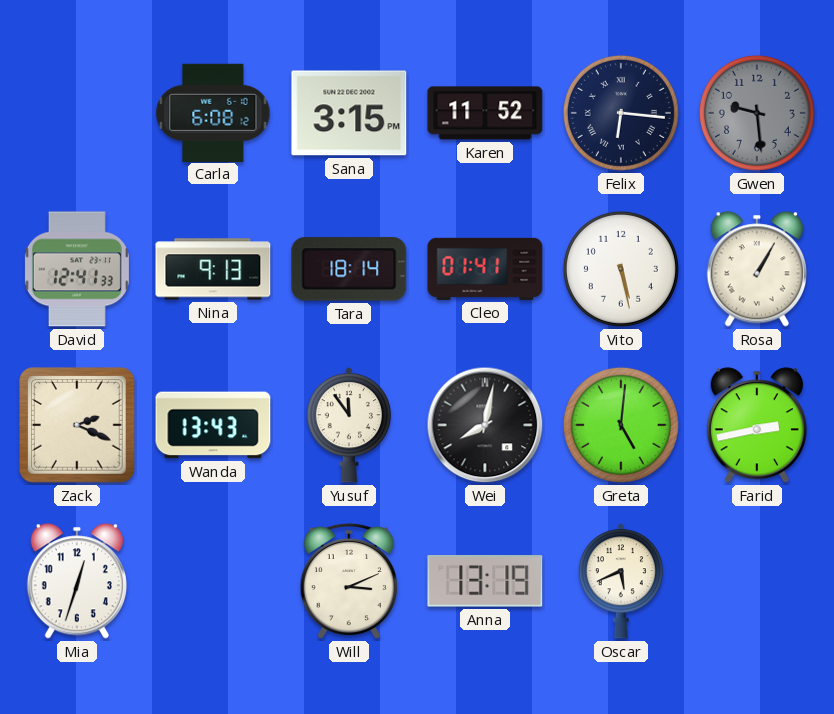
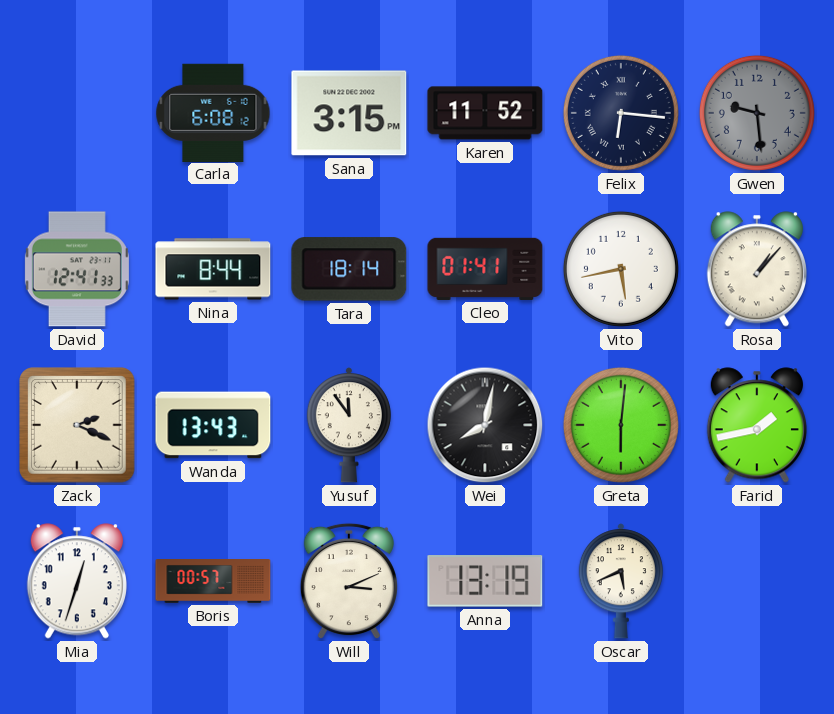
Nina: 9:13 -> 8:44 (213, 269)
Vito: 5:28 -> 5:43 (621, 269)
Rosa: 1:05 -> 1:07 (757, 269)
Greta: 5:01 -> 6:01 (621, 425)
Farid: 2:43 -> 1:43 (757, 425)
Boris: none -> 00:57 (213, 582)
